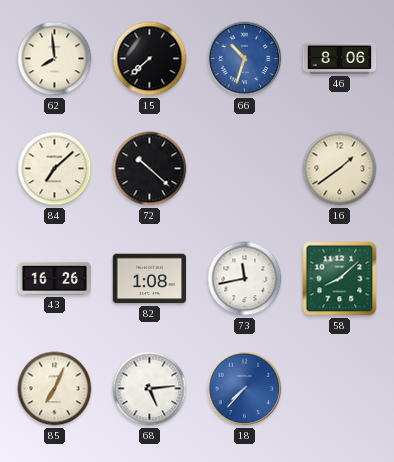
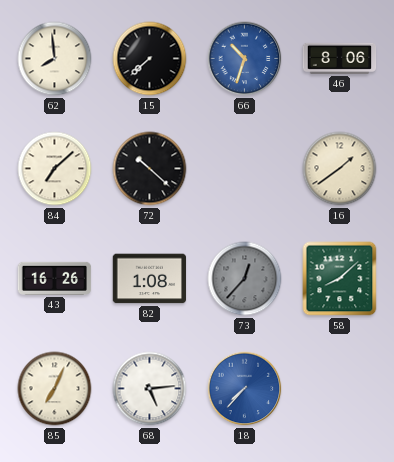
73: 11:43 -> 12:37 (245, 279)
73 dial: white -> grey (245, 279)
